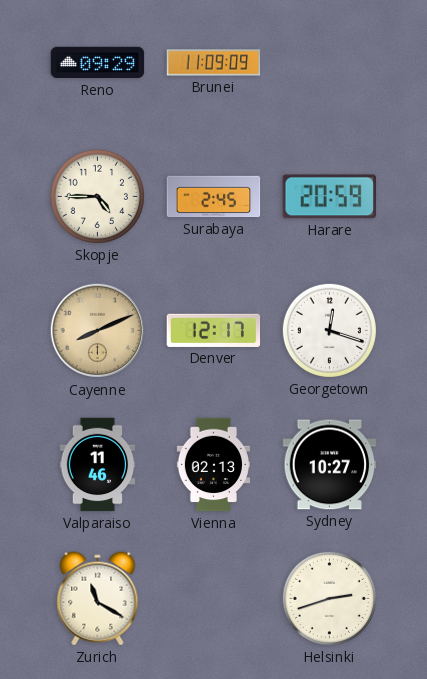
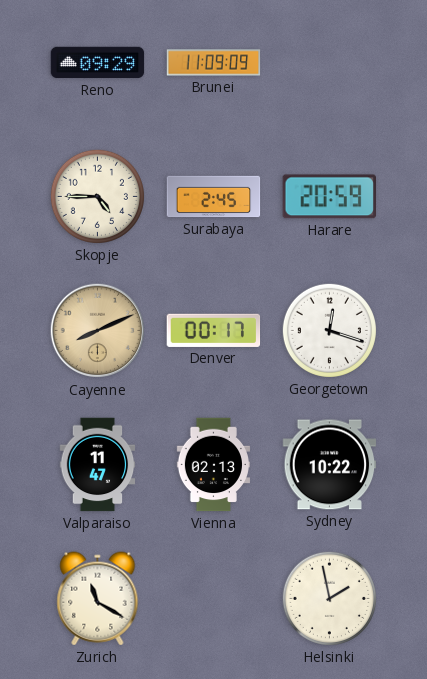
Denver: 12:17 -> 00:17 (214, 330)
Valparaiso: 11:46 -> 11:47 (98, 465)
Sydney: 10:27 -> 10:22 (330, 465)
Helsinki: 2:42 -> 1:58 (329, 598)
